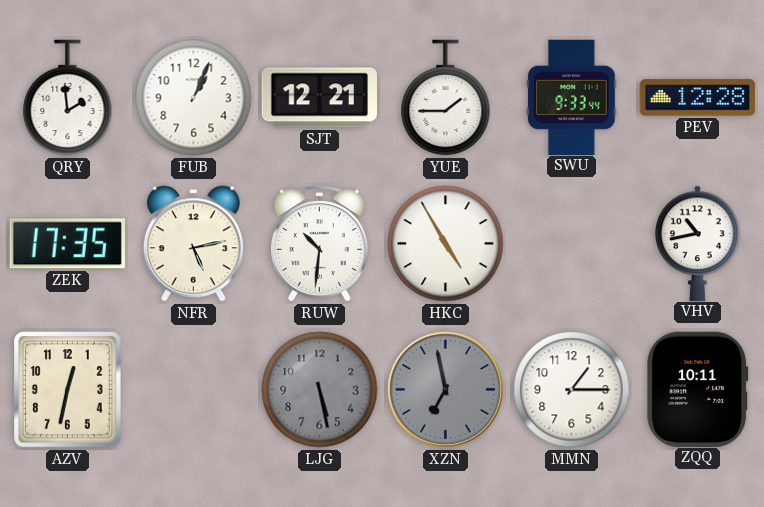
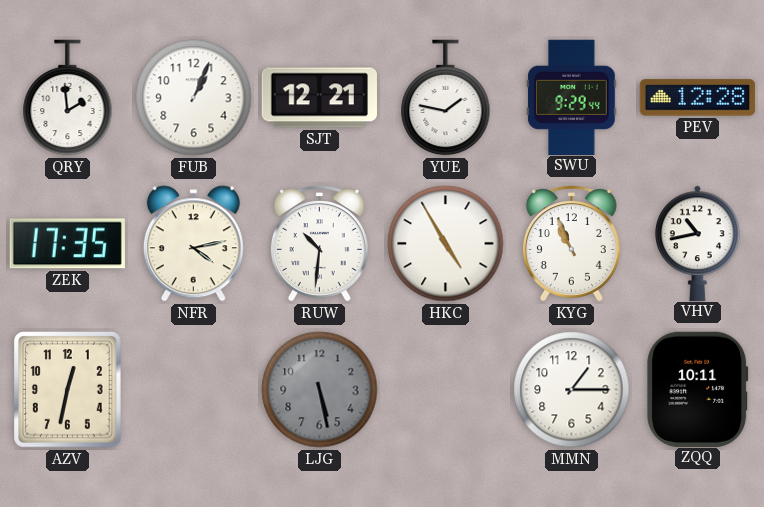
YUE: 1:45 -> 1:47 (446, 98)
SWU: 9:33 -> 9:29 (572, 97)
NFR: 5:13 -> 4:13 (193, 244)
KYG: none -> 10:56 (571, 244)
XZN: 6:58 -> none (445, 389)
